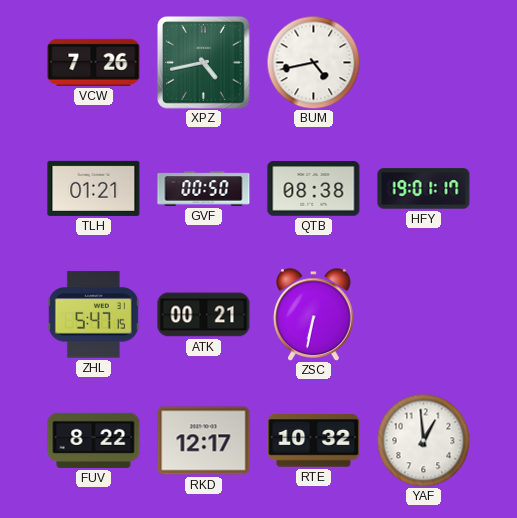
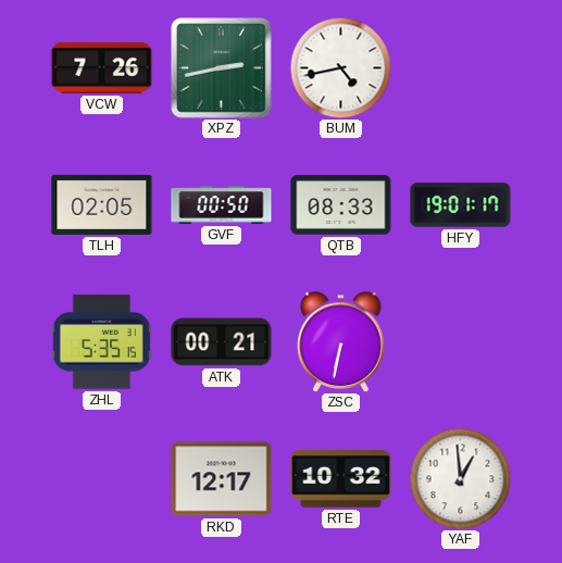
XPZ: 4:43 -> 2:43 (222, 68)
TLH: 01:21 -> 02:05 (102, 204)
QTB: 08:38 -> 08:33 (341, 205)
ZHL: 5:47 -> 5:35 (101, 342)
FUV: 8:22 -> none (94, 440)
